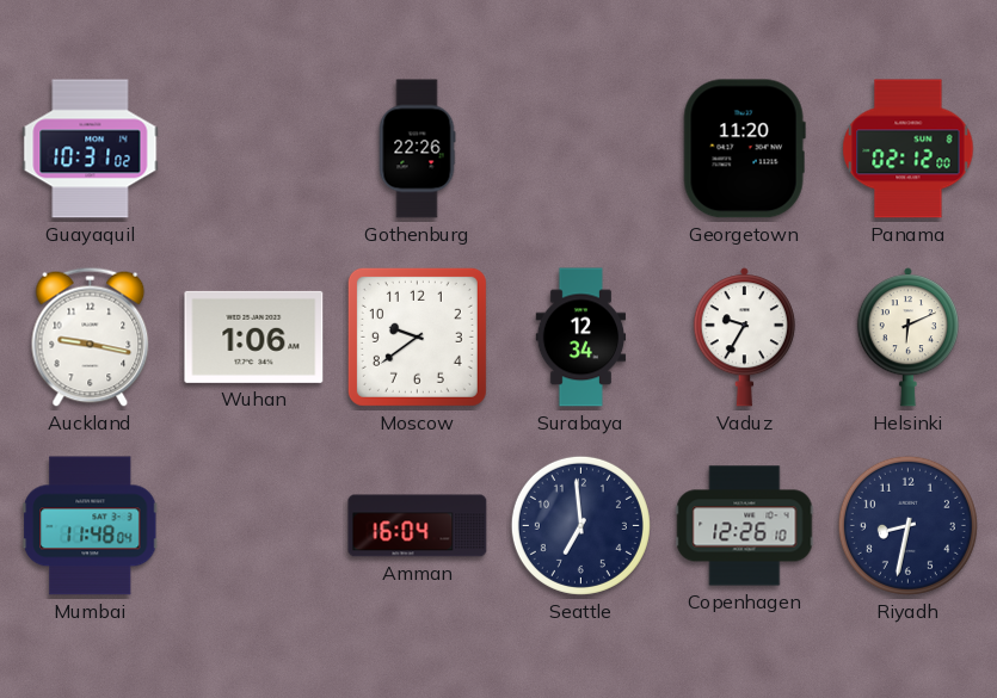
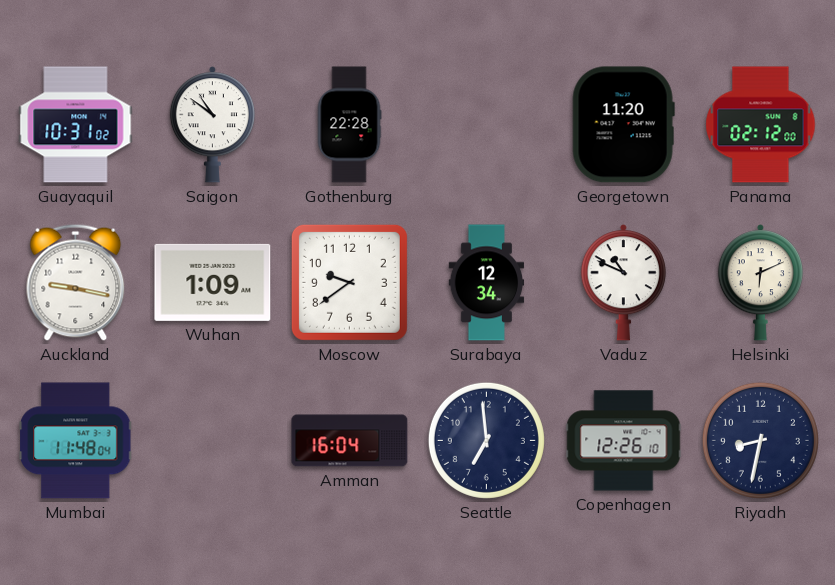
Saigon: none -> 10:51 (212, 125)
Gothenburg: 22:26 -> 22:28 (349, 125)
Wuhan: 1:06 -> 1:09 (213, 282)
Vaduz: 9:35 -> 10:49 (623, 283)
